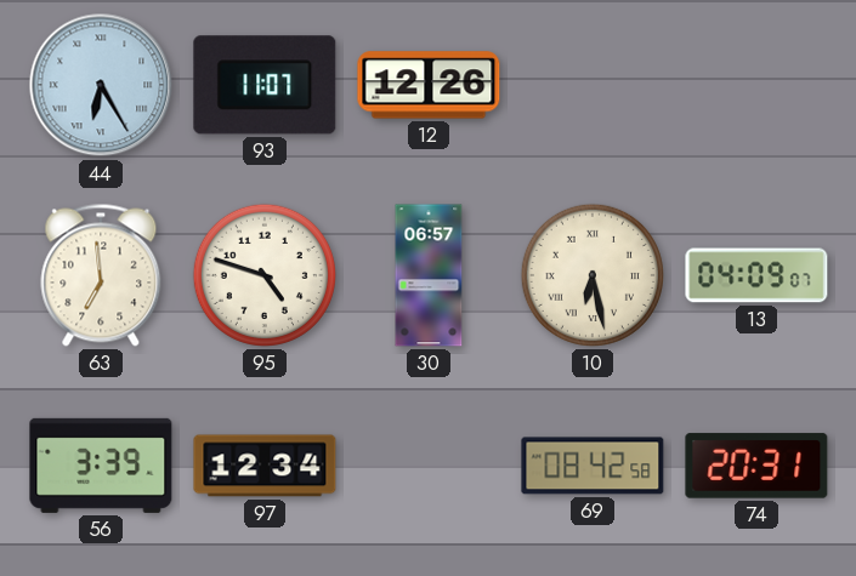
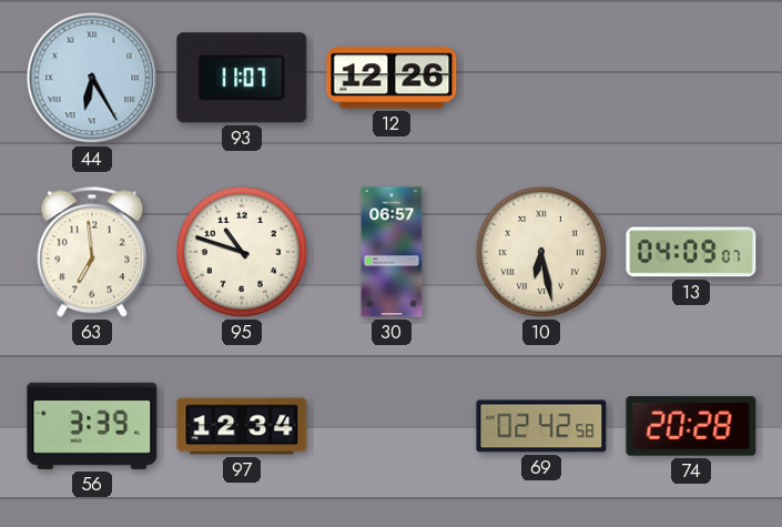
95: 4:48 -> 10:48 (242, 252)
69: 08:42 -> 02:42 (541, 426)
74: 20:31 -> 20:28 (691, 426)
